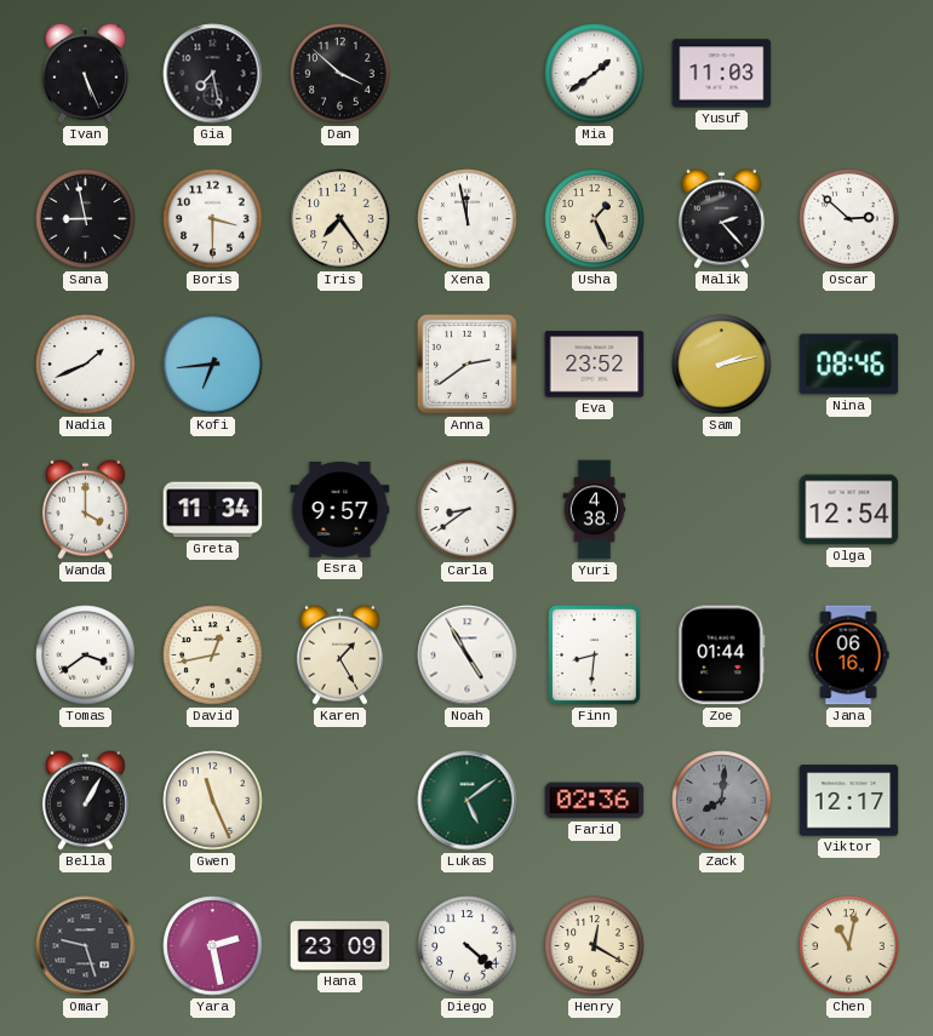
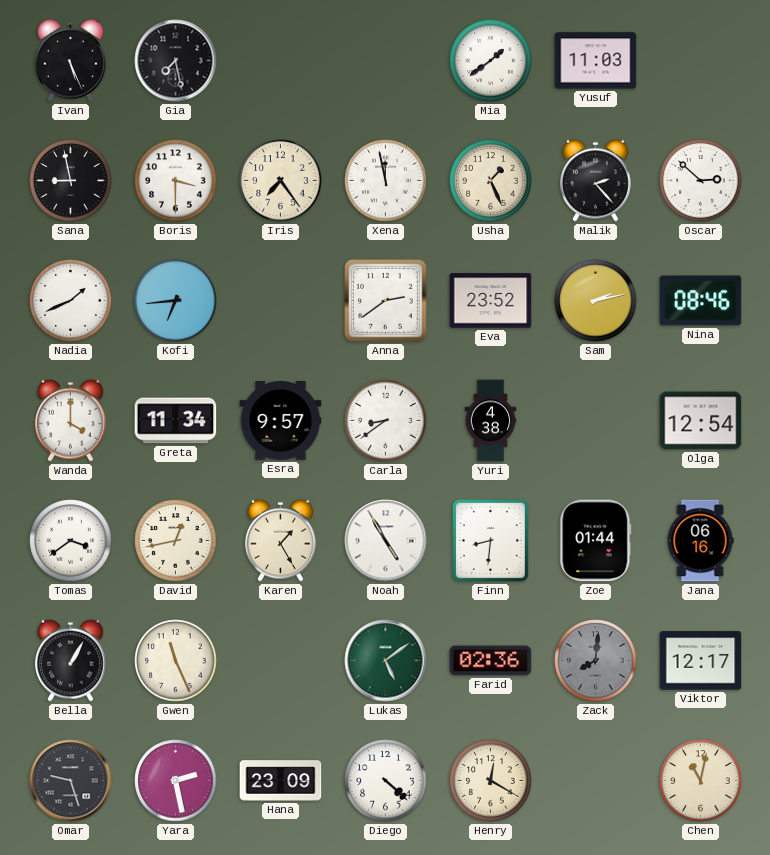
Dan: 3:52 -> none (340, 74)
